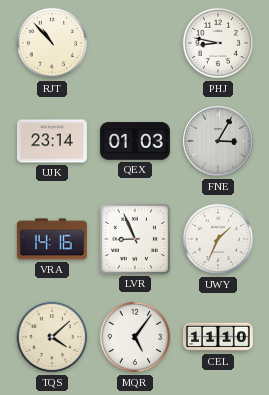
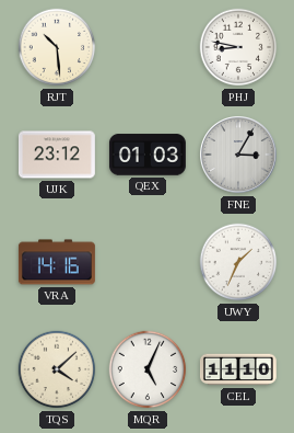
RJT: 10:53 -> 10:29 (57, 47)
UJK: 23:14 -> 23:12 (57, 155)
LVR: 8:56 -> none (135, 239)
MQR: 5:06 -> 5:04 (148, 369)
